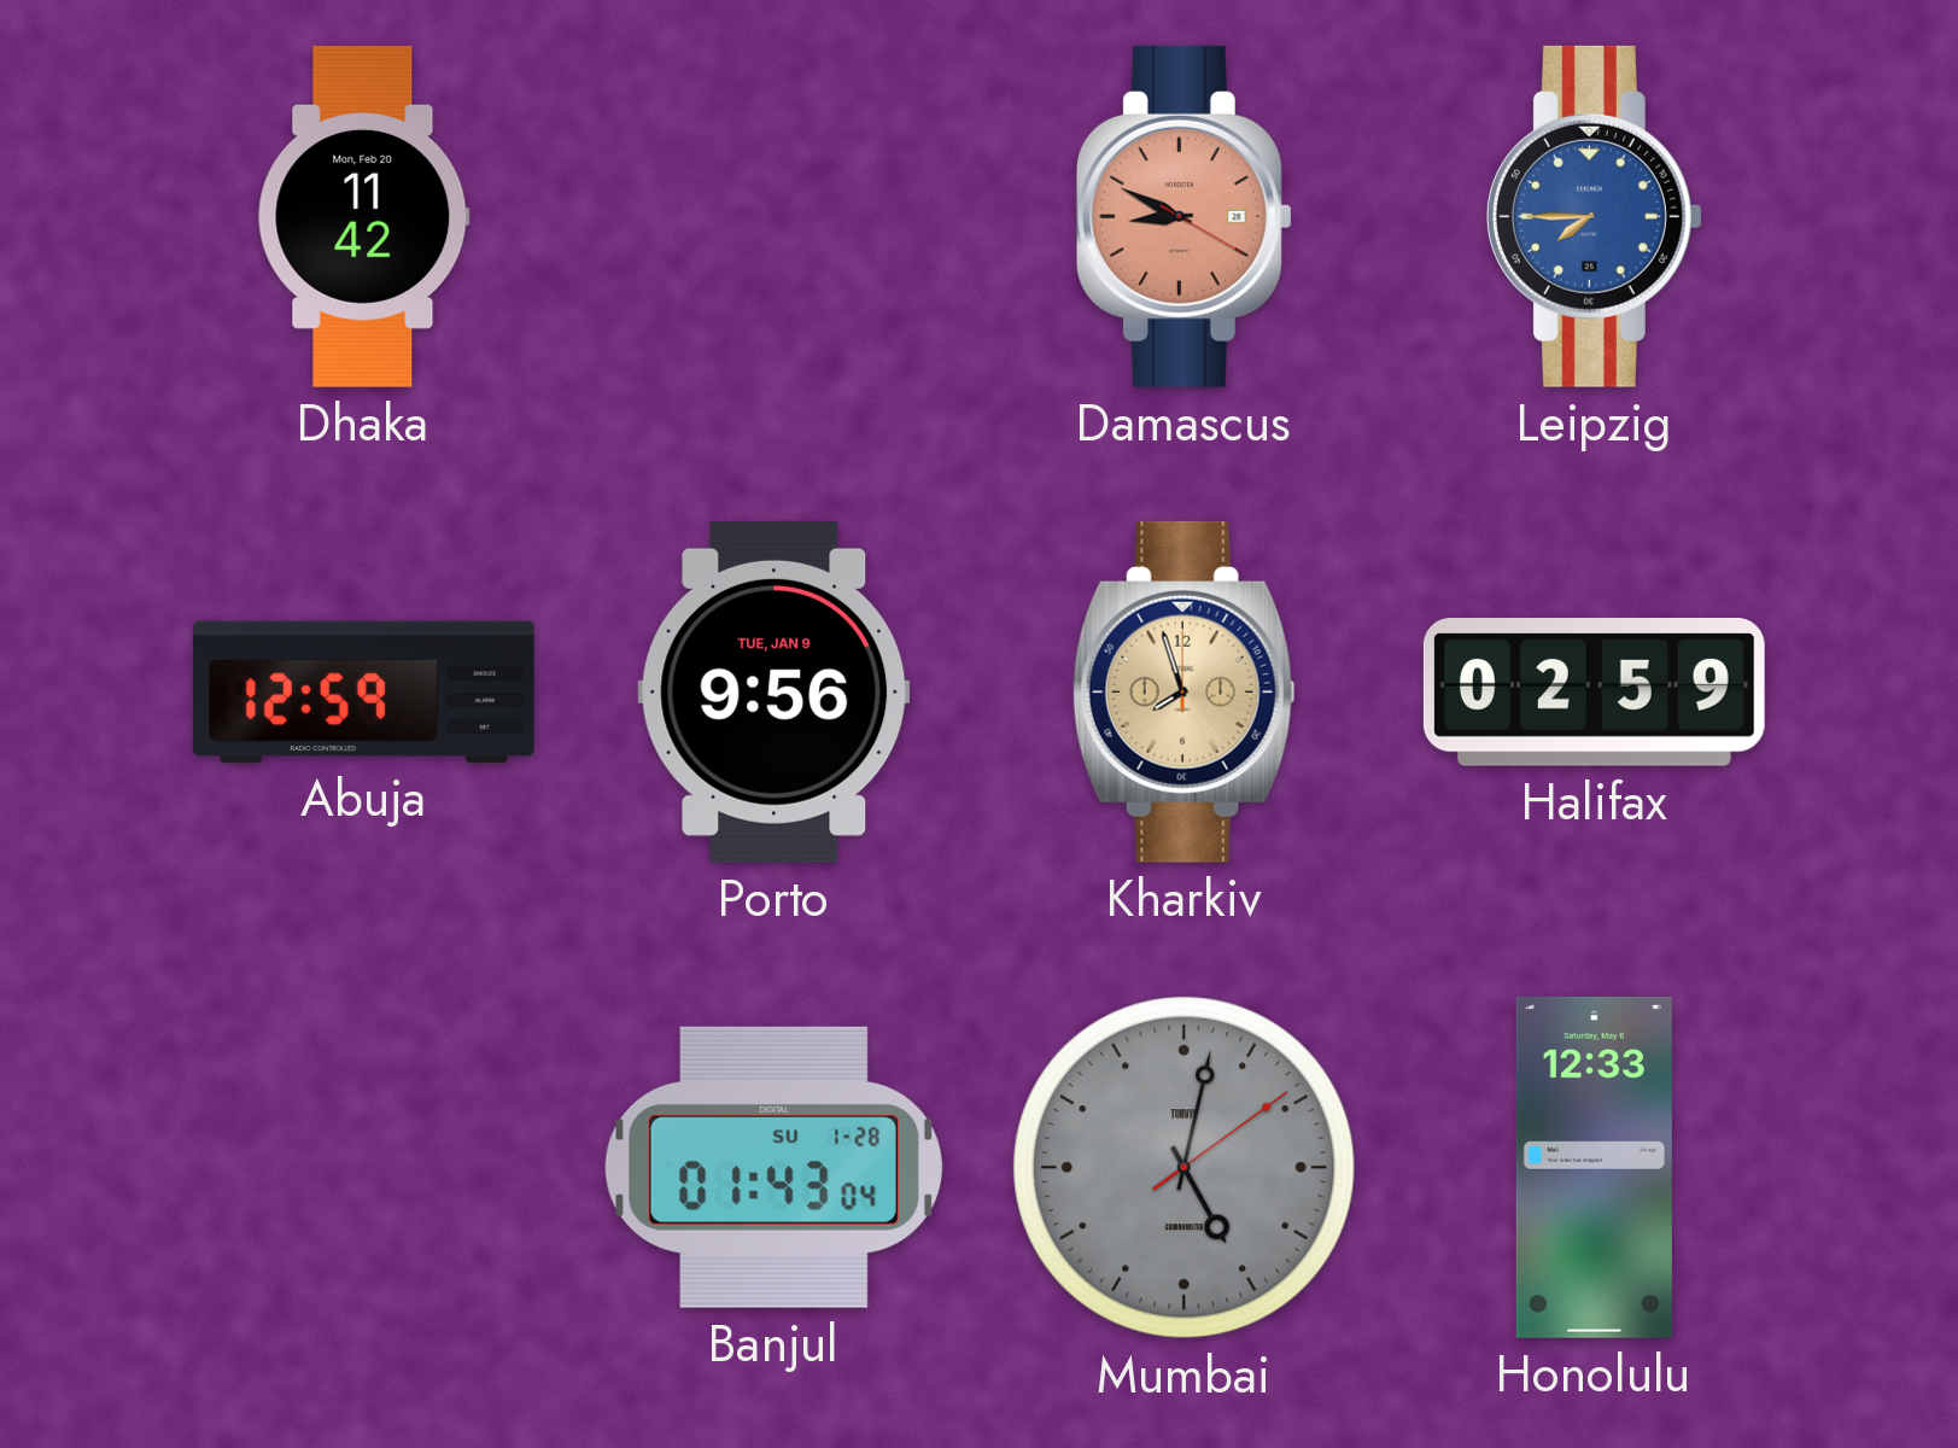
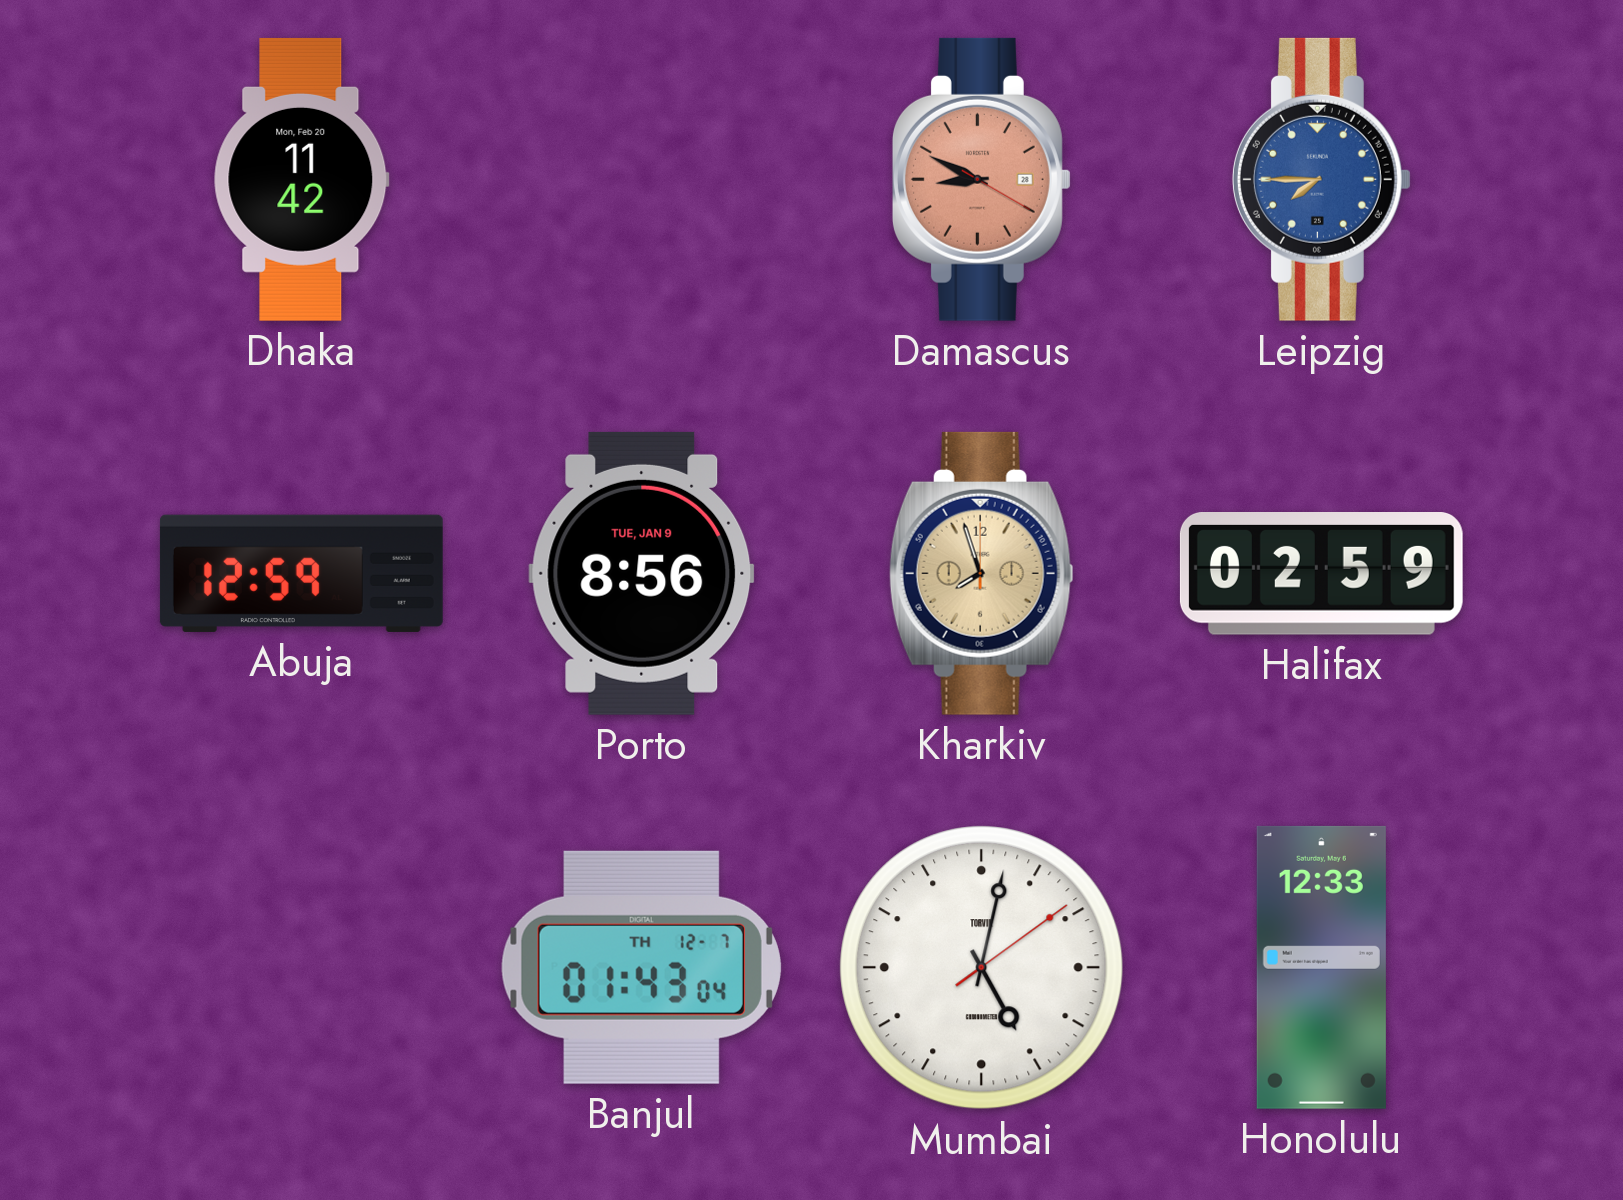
Porto: 9:56 -> 8:56 (642, 573)
Banjul date: SU 1-28 -> TH 12-7 (641, 967)
Mumbai dial: grey -> white (982, 968)
